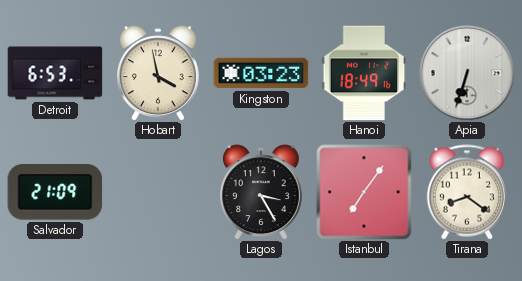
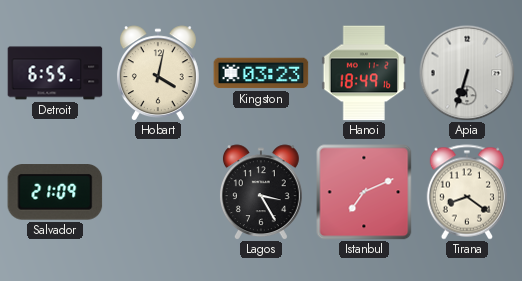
Detroit: 6:53 -> 6:55 (55, 73)
Hobart: 3:58 -> 4:02 (158, 73)
Istanbul: 7:06 -> 7:11 (364, 192)
